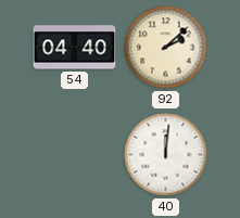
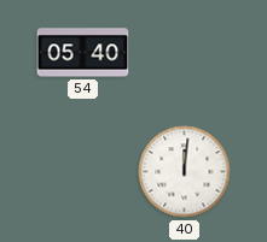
54: 04:40 -> 05:40 (83, 53)
92: 2:08 -> none (166, 48)
